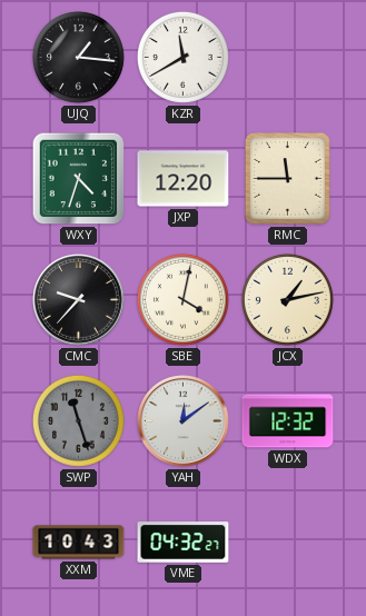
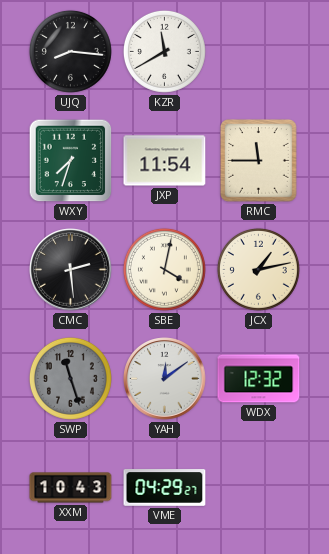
UJQ: 1:16 -> 8:16 (70, 51)
WXY: 4:33 -> 7:33 (71, 161)
JXP: 12:20 -> 11:54 (165, 161)
CMC: 9:37 -> 2:29 (71, 270)
VME: 04:32 -> 04:29 (165, 488)
